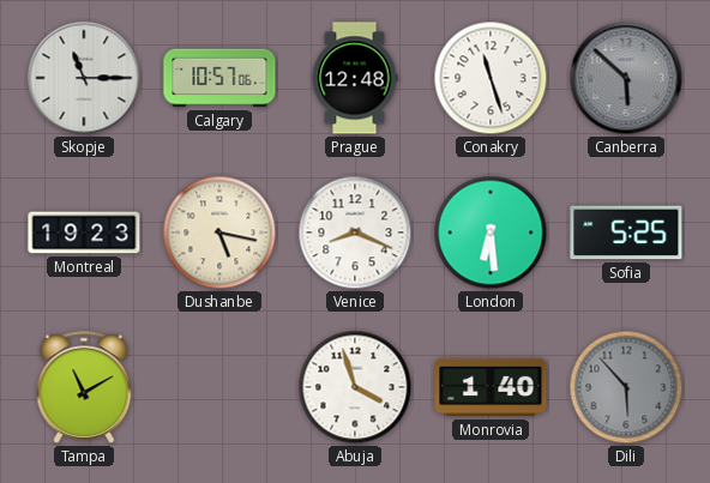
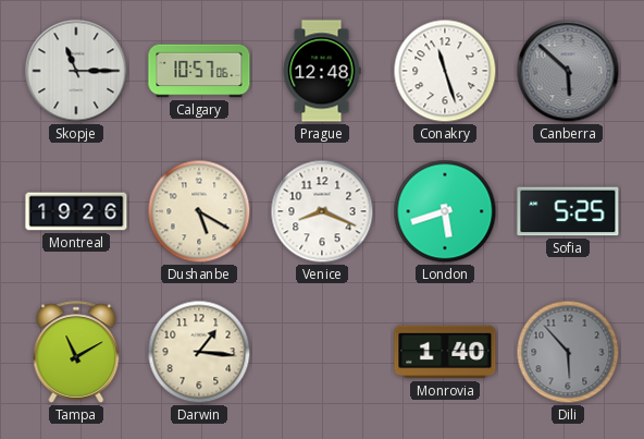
Montreal: 19:23 -> 19:26 (76, 211)
Dushanbe: 5:17 -> 5:20 (199, 211)
London: 6:29 -> 5:42 (445, 211)
Darwin: none -> 1:16 (199, 352)
Abuja: 3:57 -> none (355, 387)
